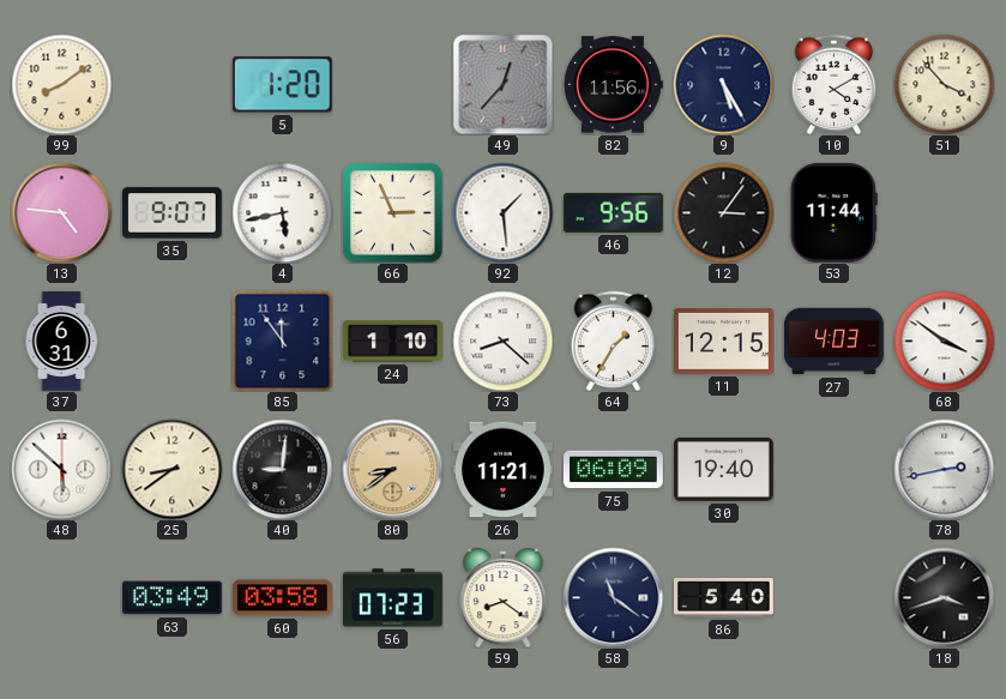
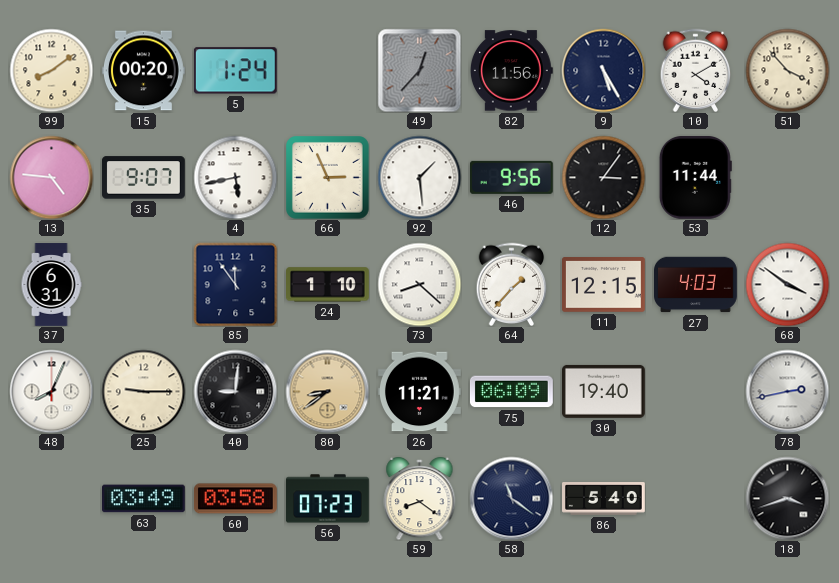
15: none -> 00:20 (144, 71)
5: 1:20 -> 1:24 (235, 71)
64: 1:35 -> 1:37 (512, 284)
48: 5:52 -> 8:04 (51, 391)
25: 8:39 -> 9:15 (143, 391)
